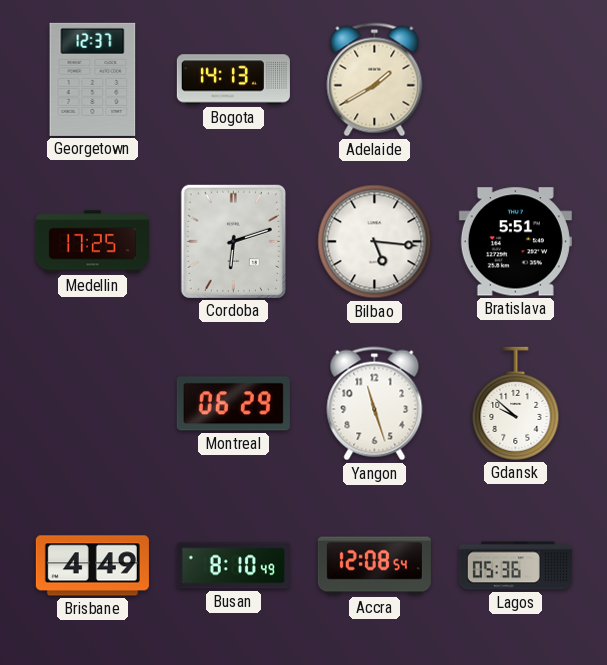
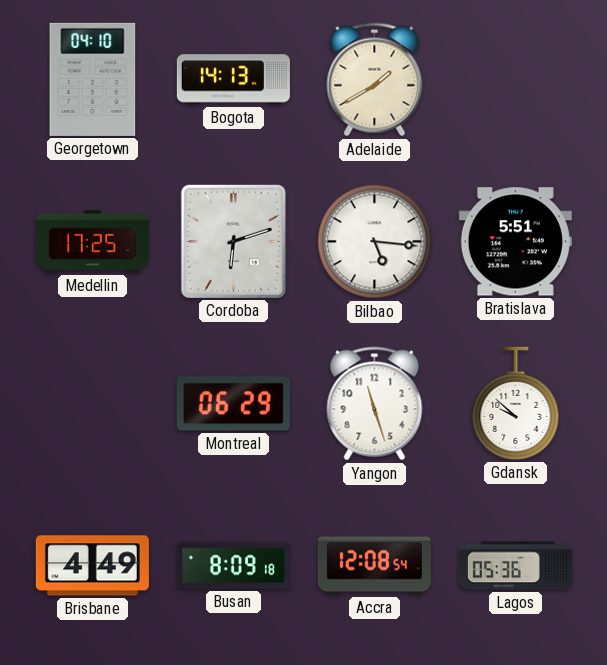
Georgetown: 12:37 -> 04:10 (93, 79)
Busan: 8:10 -> 8:09 (233, 566)
